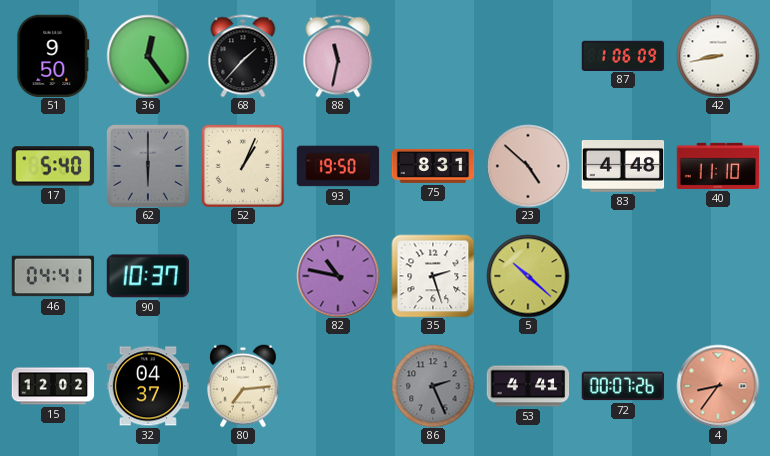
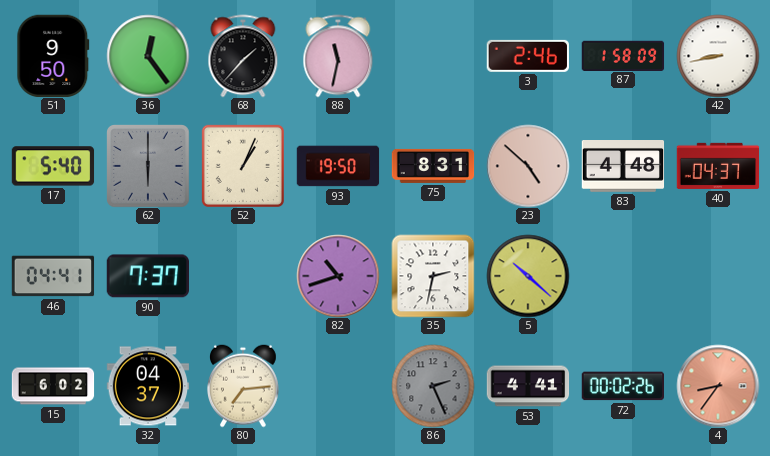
3: none -> 2:46 (527, 56)
87: 1:06 -> 1:58 (623, 55)
40: 11:10 -> 04:37 (718, 166)
90: 10:37 -> 7:37 (147, 276)
82: 10:47 -> 10:42 (338, 276)
35: 2:27 -> 2:32 (433, 276)
15: 12:02 -> 6:02 (53, 386)
72: 00:07 -> 00:02 (622, 386)
